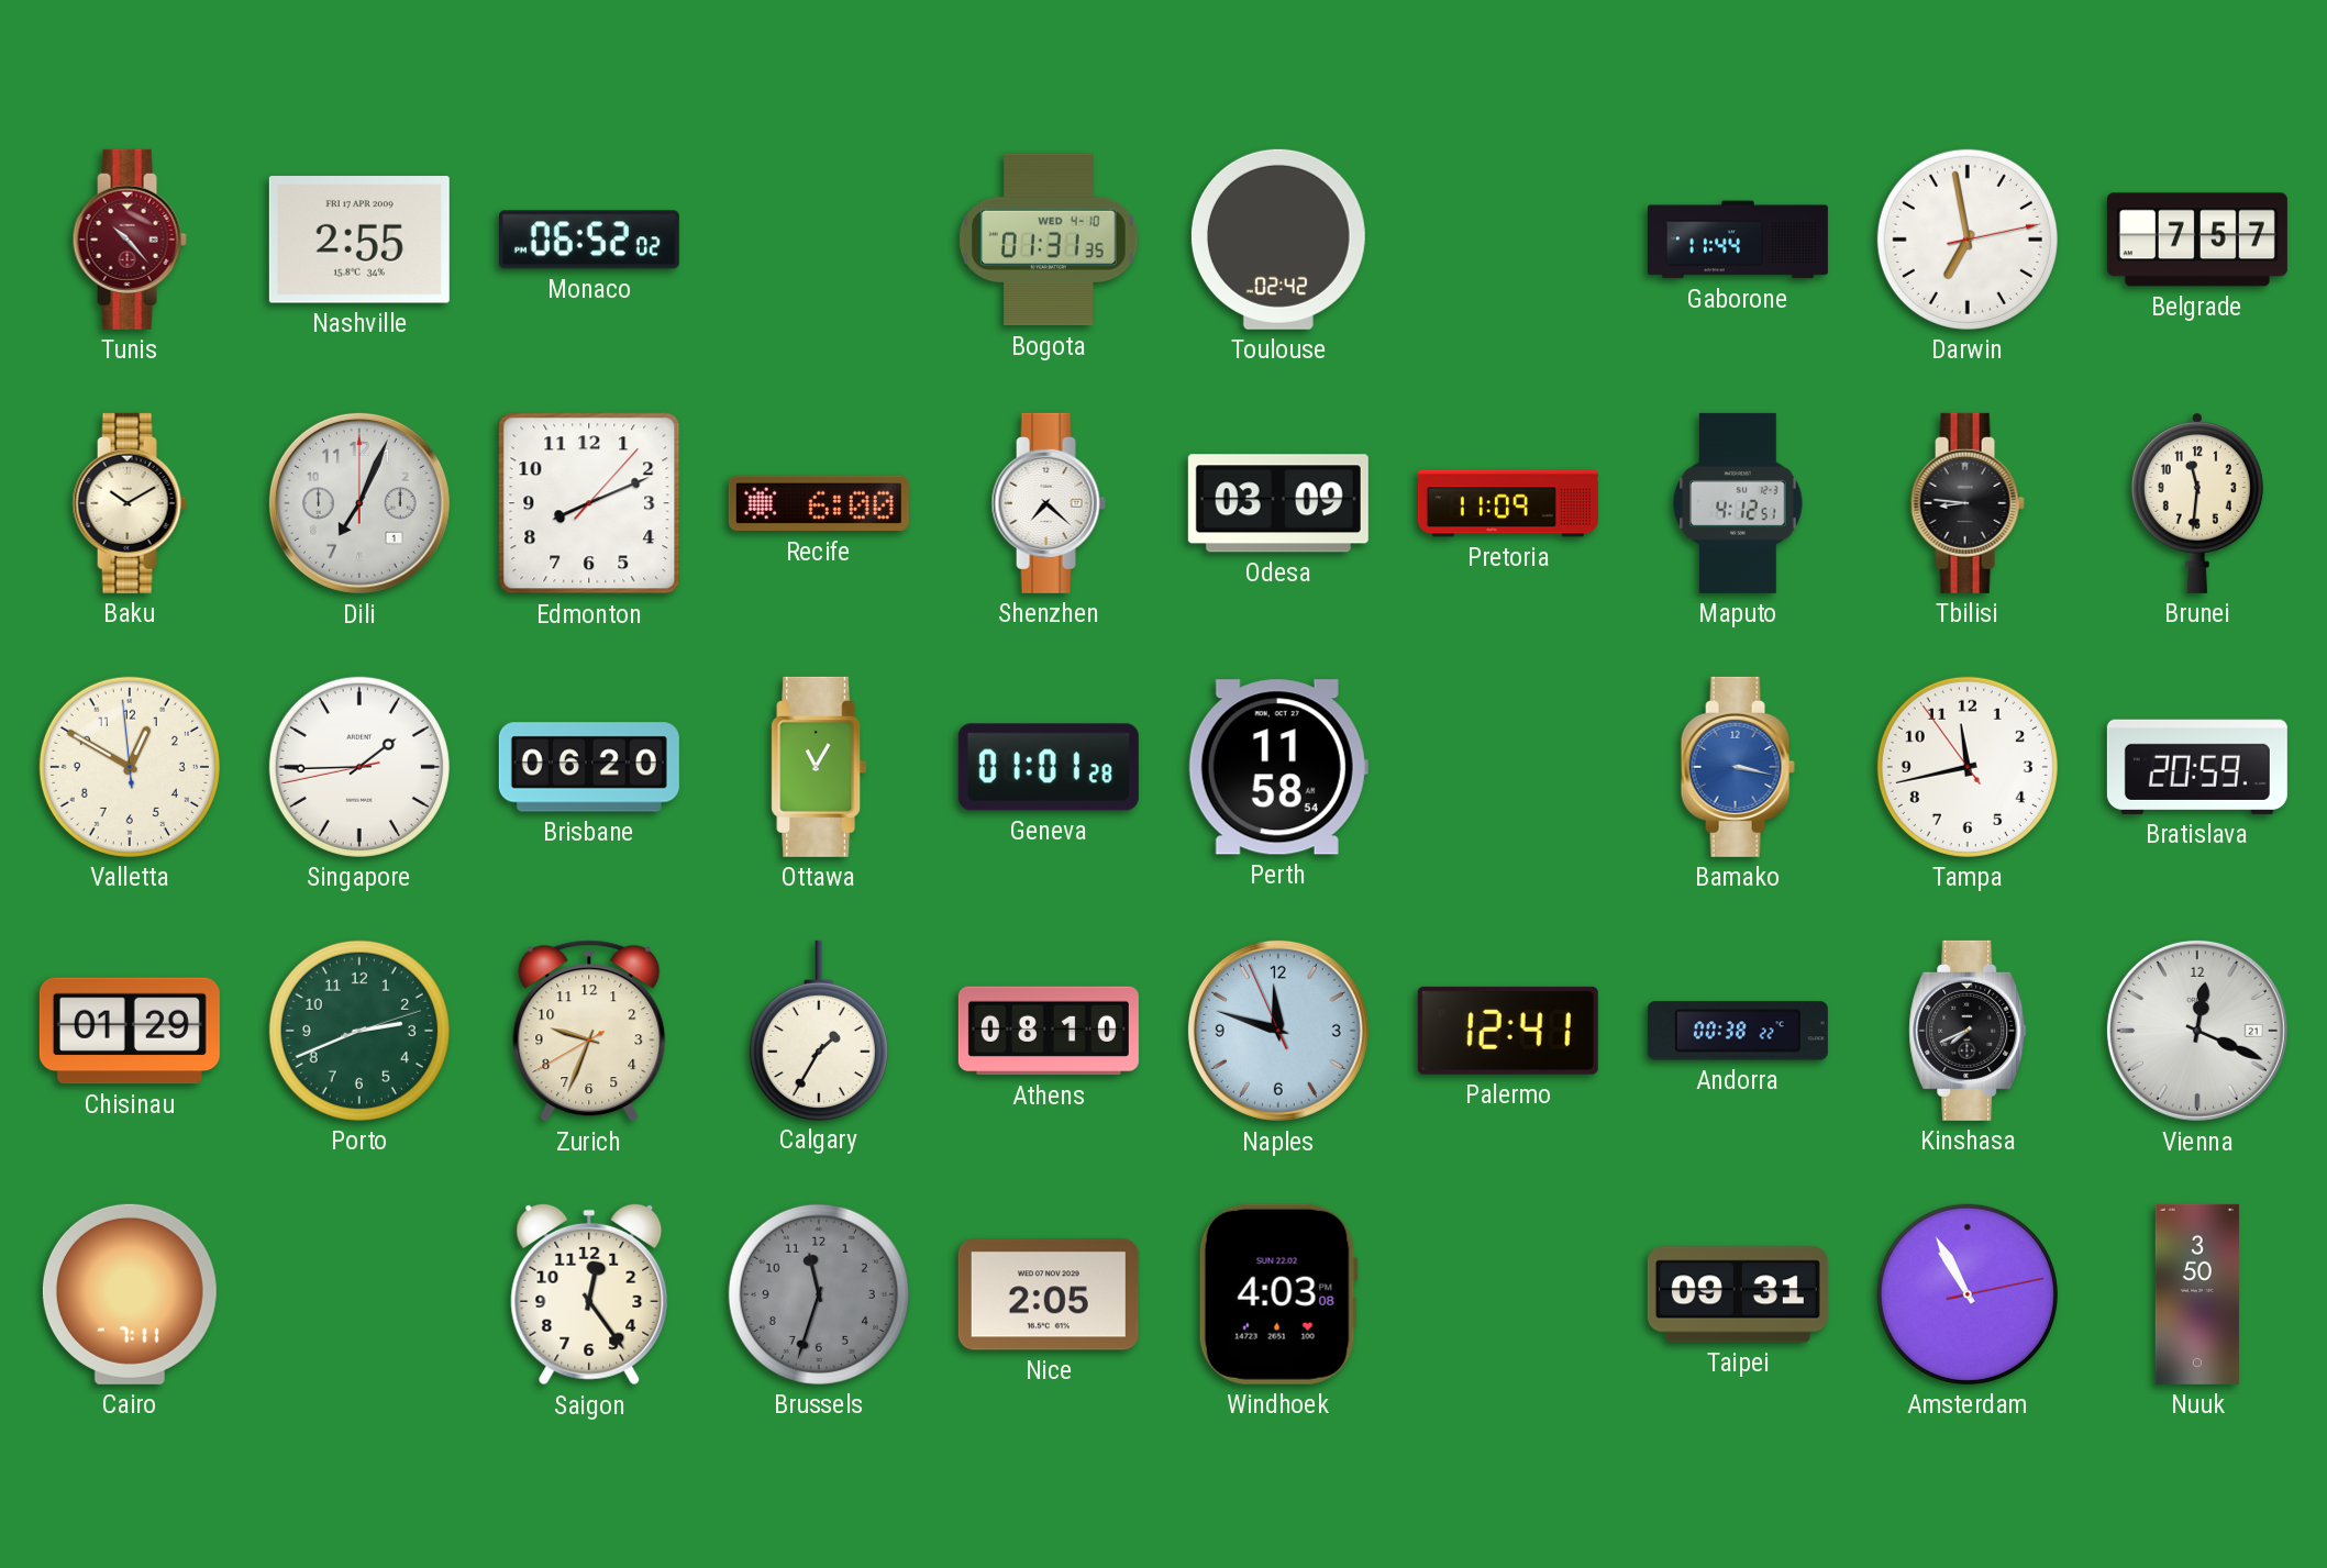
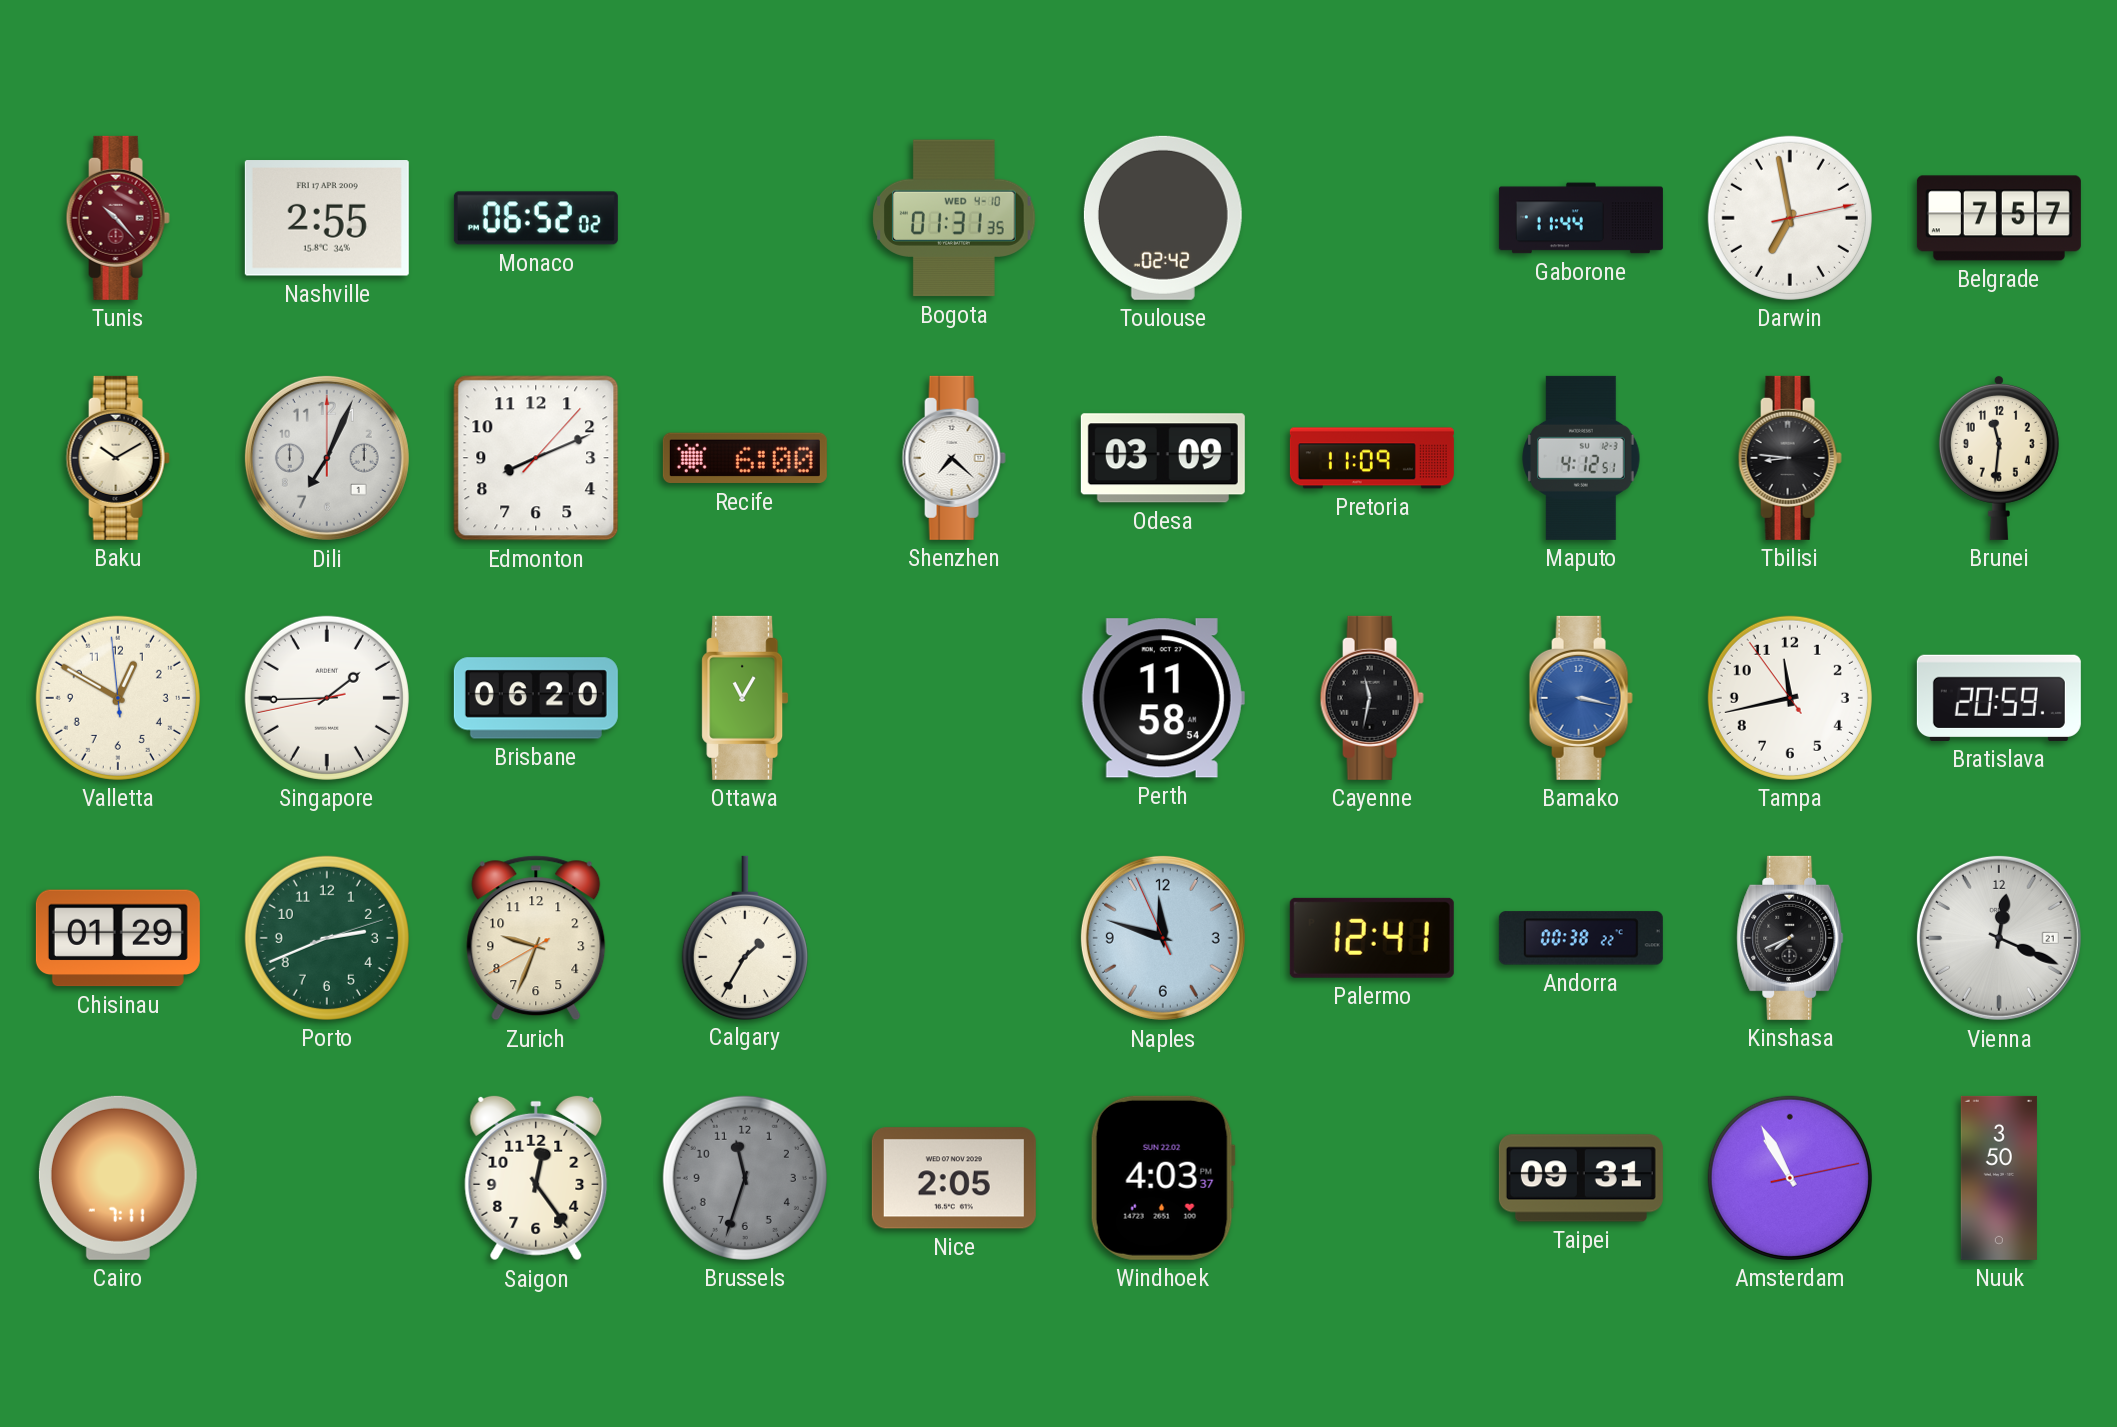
Geneva: 01:01 -> none (1049, 767)
Cayenne: none -> 11:32 (1372, 698)
Athens: 08:10 -> none (1049, 1031)
Windhoek: 4:03:08 -> 4:03:37 (1163, 1178)
